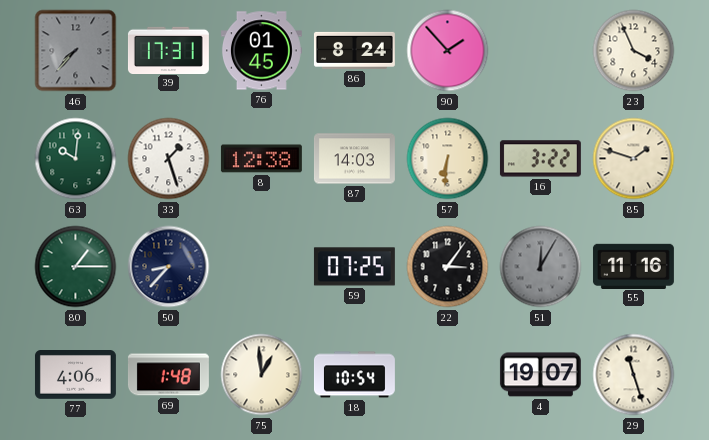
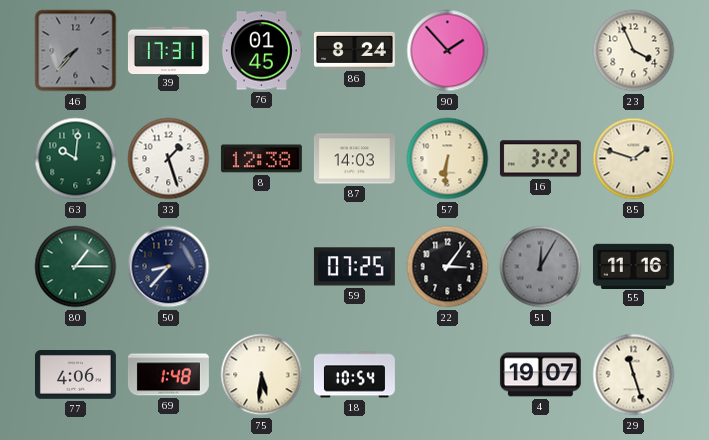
75: 12:59 -> 5:31 (262, 375)
